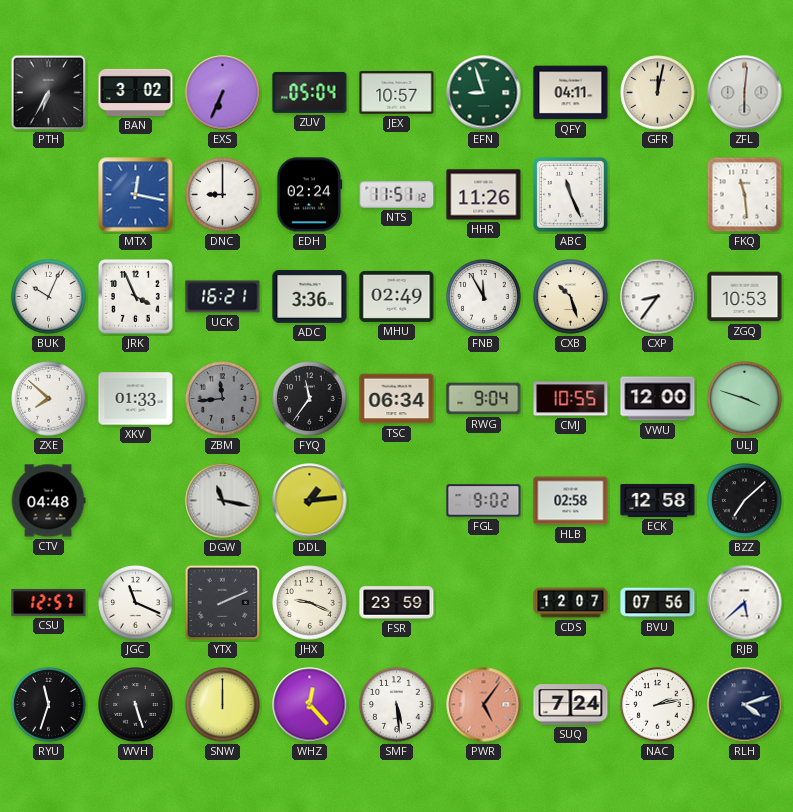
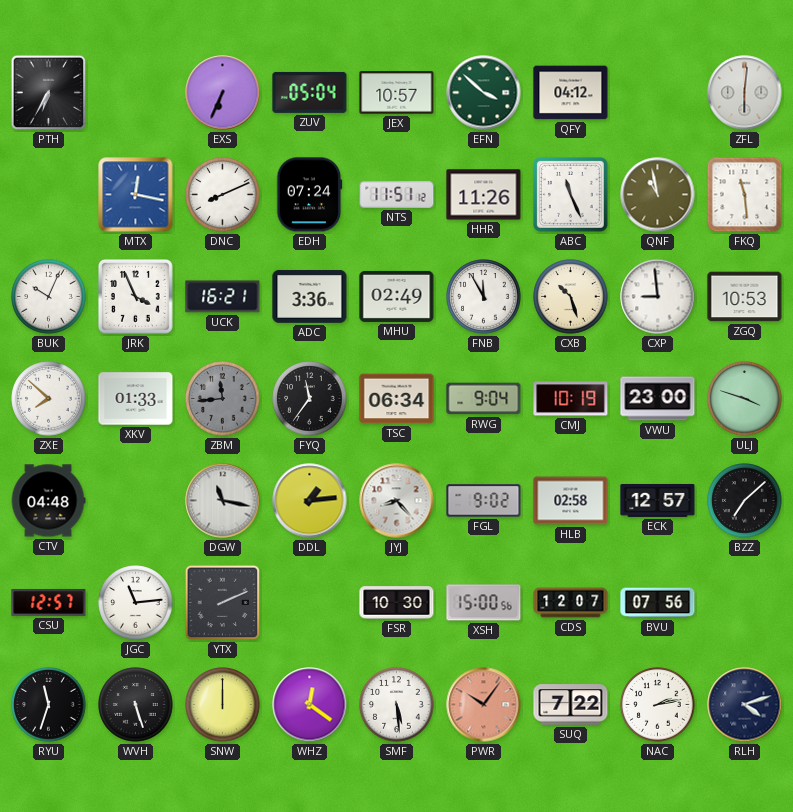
BAN: 3:02 -> none (136, 92)
EFN: 8:57 -> 3:52 (484, 93)
QFY: 04:11 -> 04:12 (571, 93)
GFR: 12:02 -> none (658, 93)
DNC: 9:00 -> 8:11 (223, 195)
EDH: 02:24 -> 07:24 (310, 195)
QNF: none -> 10:58 (658, 195)
CXP: 8:36 -> 8:59 (658, 297)
CMJ: 10:55 -> 10:19 (571, 399)
VWU: 12:00 -> 23:00 (658, 399)
JYJ: none -> 8:23 (397, 501)
ECK: 12:58 -> 12:57 (658, 500)
JGC: 11:19 -> 11:14 (136, 603)
JHX: 9:19 -> none (310, 603)
FSR: 23:59 -> 10:30 (397, 603)
XSH: none -> 15:00 (484, 603)
RJB: 5:38 -> none (745, 603)
WHZ: 12:23 -> 12:21 (310, 705)
PWR: 5:06 -> 10:06 (484, 705)
SUQ: 7:24 -> 7:22 (571, 705)
